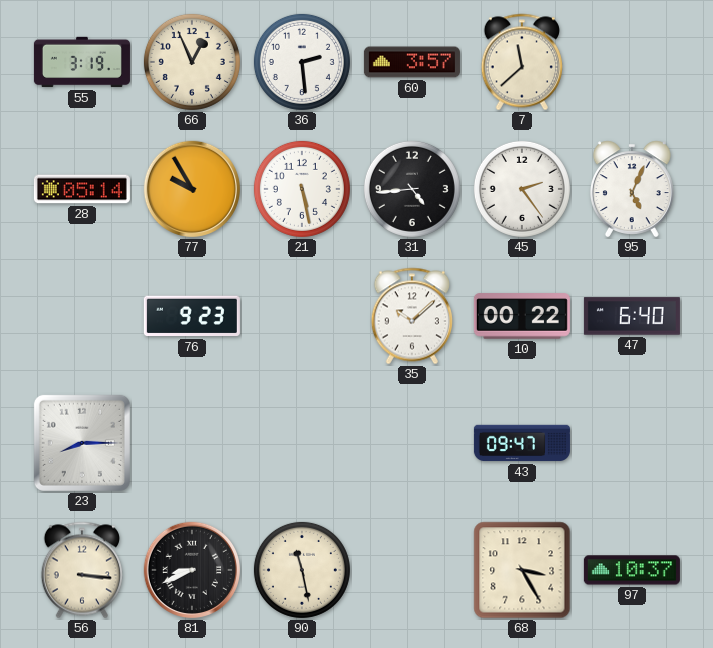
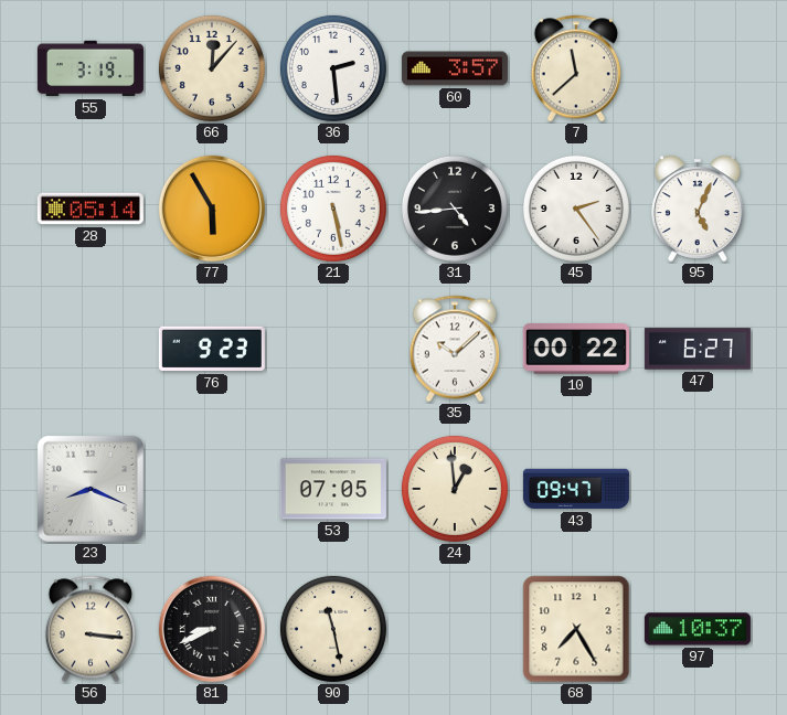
66: 12:56 -> 12:07 (212, 68)
77: 9:55 -> 5:55 (212, 209)
47: 6:40 -> 6:27 (698, 349)
23: 8:15 -> 8:19 (91, 489)
53: none -> 07:05 (333, 489)
24: none -> 12:59 (455, 489)
68: 3:25 -> 7:25 (576, 629)
